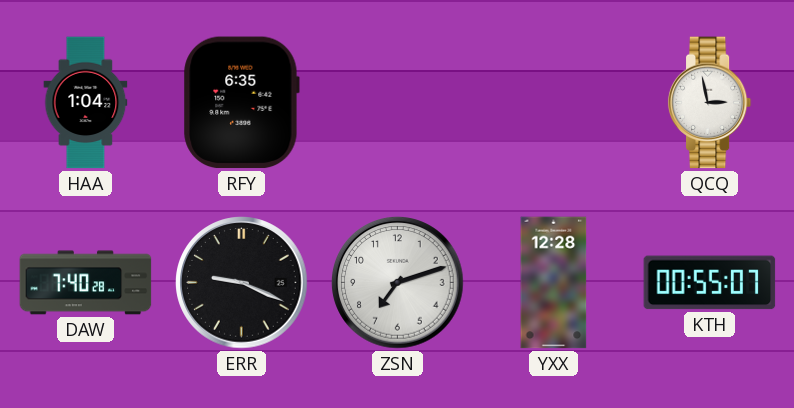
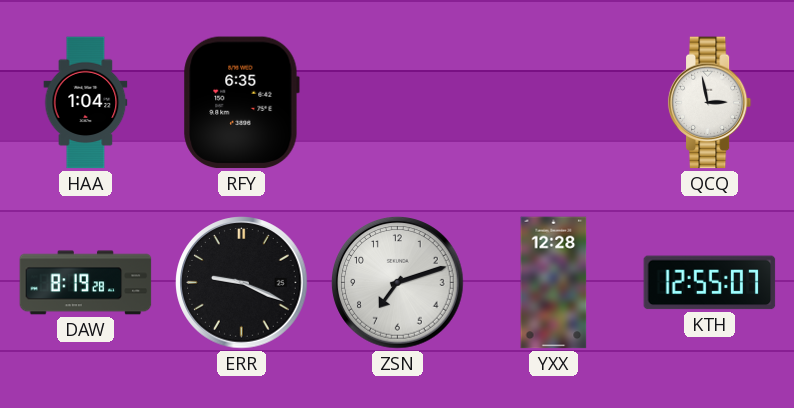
DAW: 7:40 -> 8:19 (86, 283)
KTH: 00:55 -> 12:55 (710, 283)
